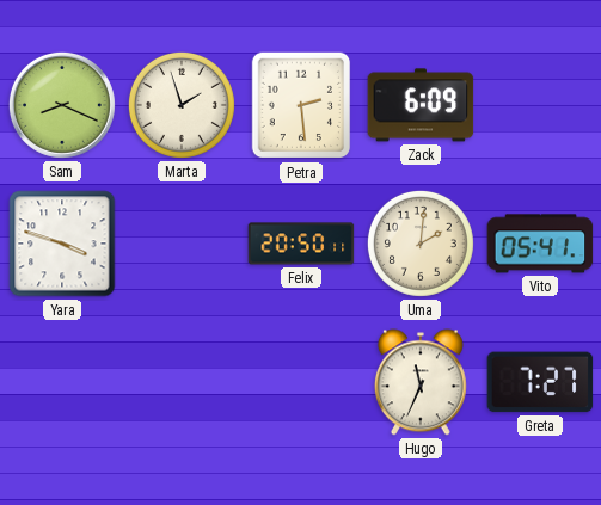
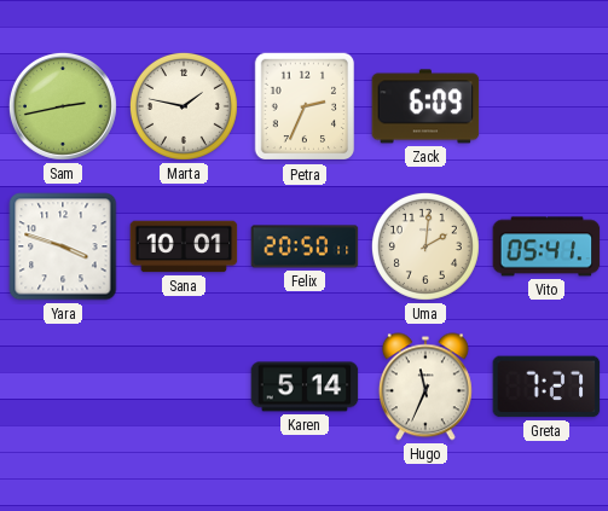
Sam: 8:19 -> 2:43 (63, 106)
Marta: 1:57 -> 1:47 (184, 106)
Petra: 2:29 -> 2:34 (305, 106)
Sana: none -> 10:01 (184, 246)
Karen: none -> 5:14 (305, 387)
